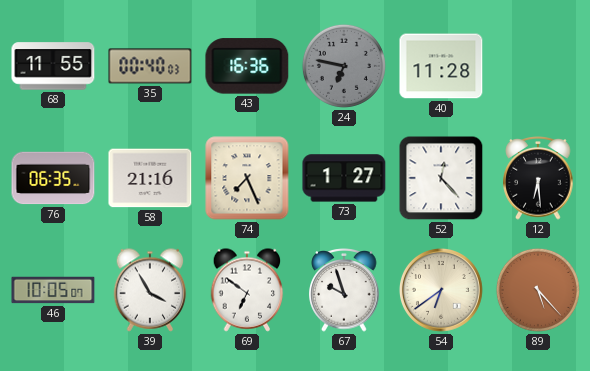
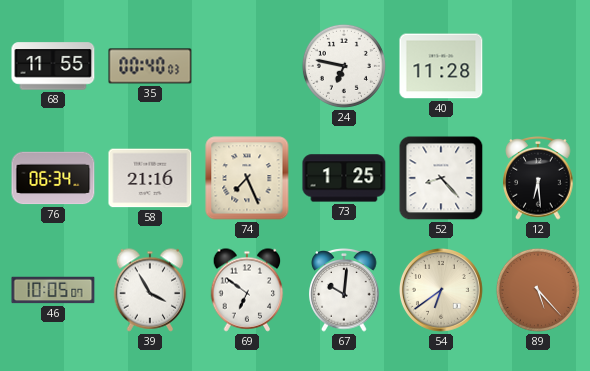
43: 16:36 -> none (247, 66)
24 dial: grey -> white (344, 66)
76: 06:35 -> 06:34 (53, 178)
73: 1:27 -> 1:25 (344, 178)
52: 12:23 -> 8:23 (441, 178)
67: 9:57 -> 10:01 (344, 290)
